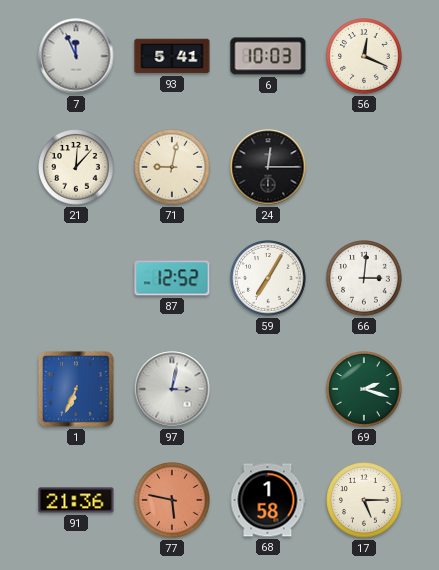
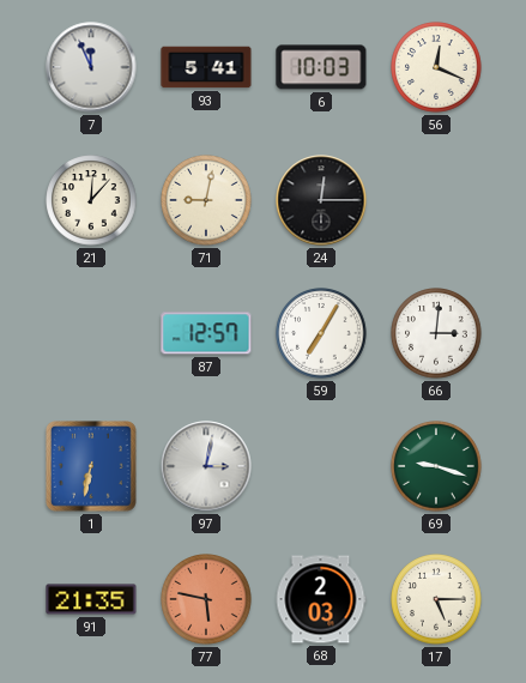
87: 12:52 -> 12:57 (206, 333)
1: 6:34 -> 6:32 (92, 467)
69: 2:18 -> 9:18 (436, 466)
91: 21:36 -> 21:35 (91, 599)
68: 1:58 -> 2:03 (321, 599)
